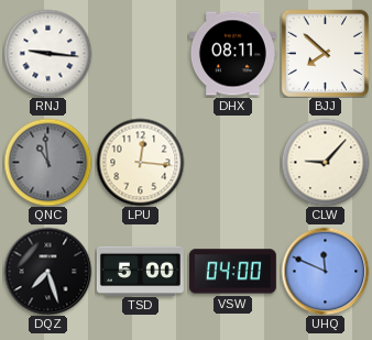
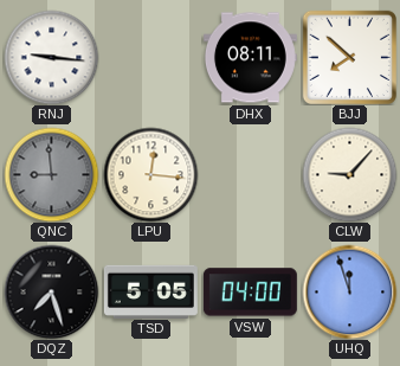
QNC: 10:59 -> 8:59 (51, 174)
TSD: 5:00 -> 5:05 (150, 291)
UHQ: 11:49 -> 11:57 (349, 291)
